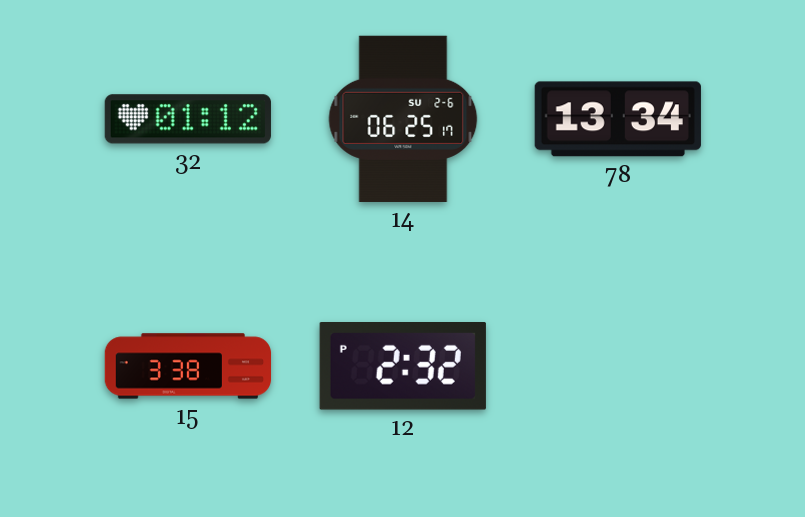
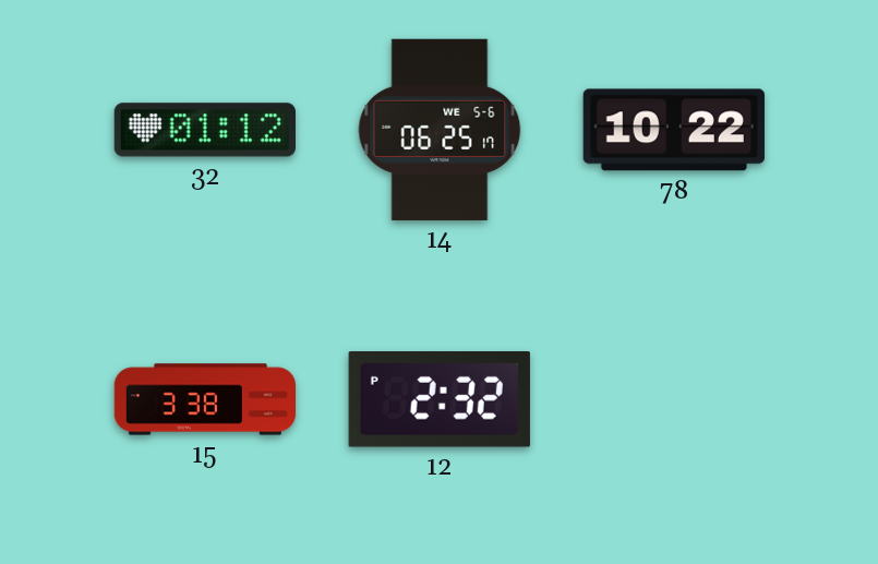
14 date: SU 2-6 -> WE 5-6 (440, 130)
78: 13:34 -> 10:22 (674, 130)
